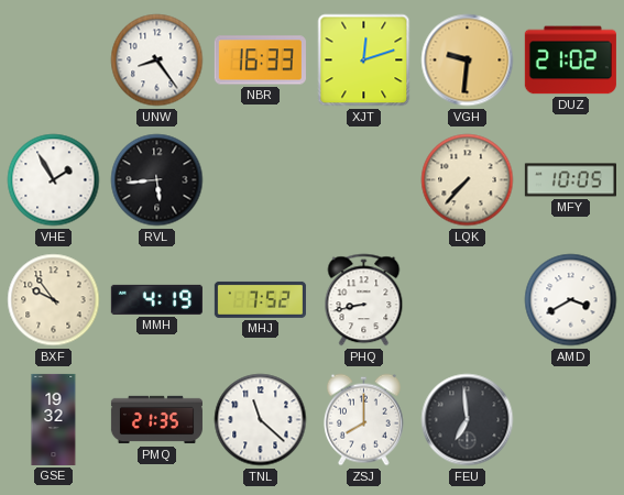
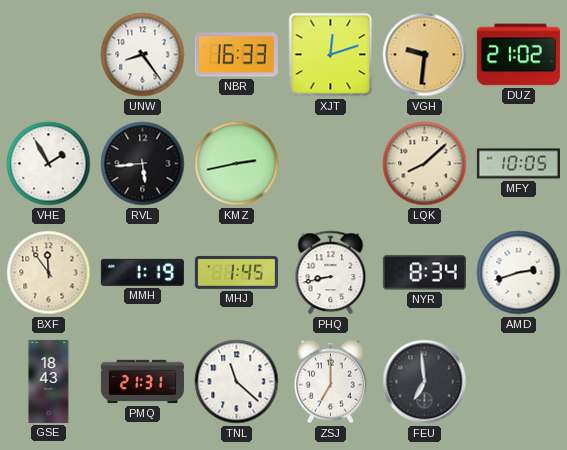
KMZ: none -> 2:43 (237, 164)
LQK: 7:37 -> 8:08 (425, 164)
BXF: 9:54 -> 11:54 (49, 273)
MMH: 4:19 -> 1:19 (142, 272)
MHJ: 7:52 -> 1:45 (236, 272)
NYR: none -> 8:34 (424, 273)
AMD: 3:40 -> 2:42 (519, 273)
GSE: 19:32 -> 18:43 (49, 381)
PMQ: 21:35 -> 21:31 (142, 382)
ZSJ: 8:00 -> 7:00 (330, 382)
